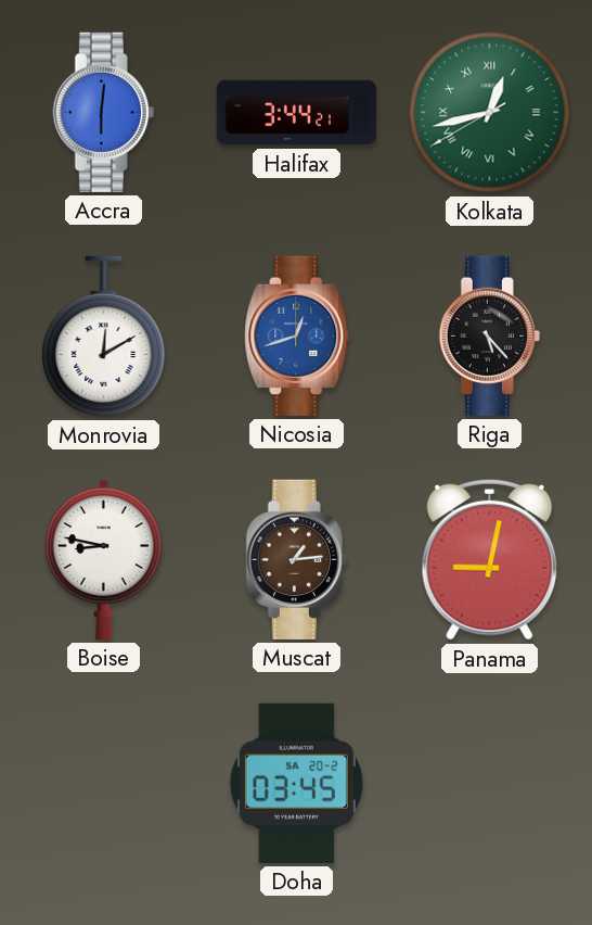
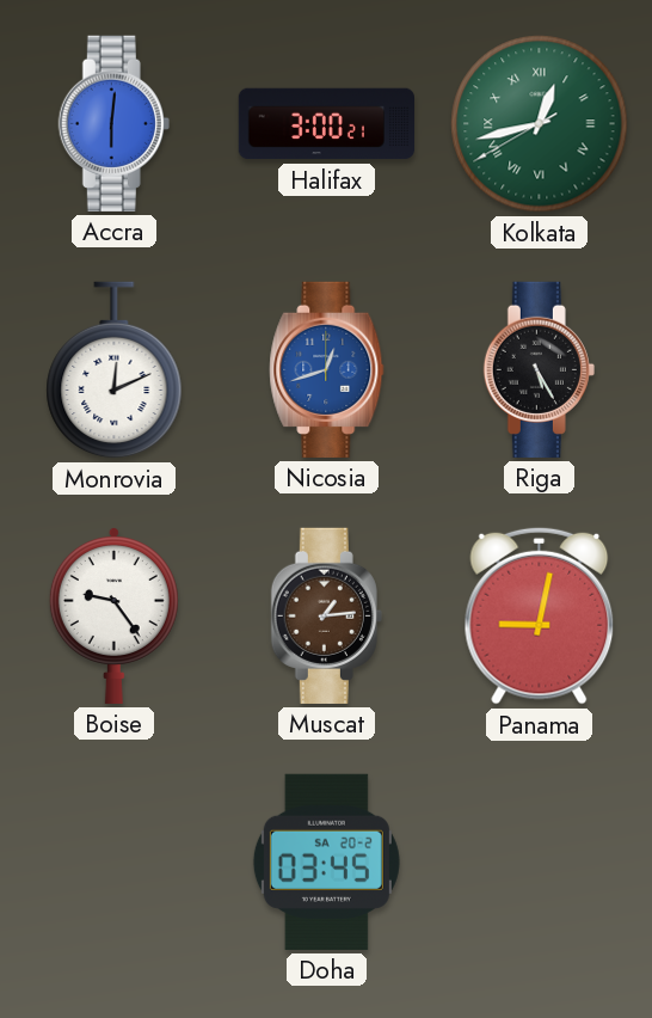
Halifax: 3:44 -> 3:00 (326, 124)
Monrovia: 12:10 -> 12:11 (115, 370)
Riga: 5:23 -> 5:25 (539, 369)
Boise: 8:47 -> 9:24 (113, 615)
